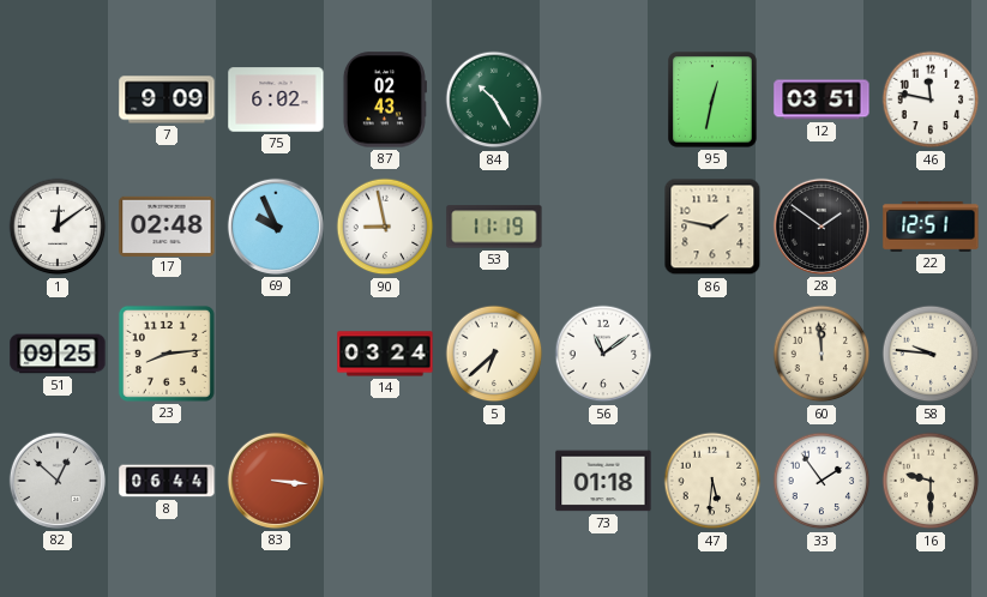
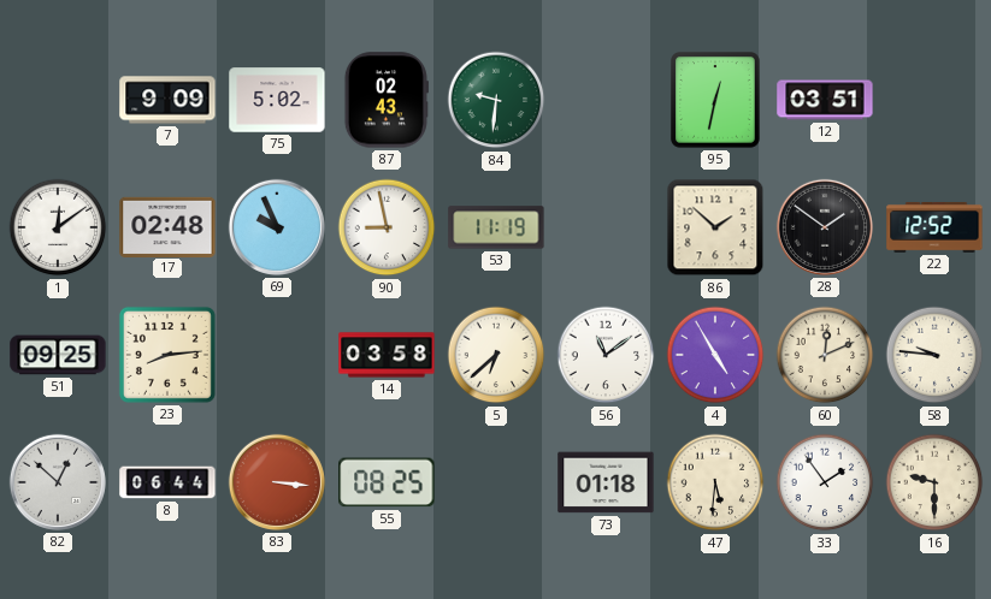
75: 6:02 -> 5:02 (277, 100)
84: 10:25 -> 9:31 (496, 100)
46: 11:47 -> none (931, 99)
86: 1:47 -> 1:52 (715, 227)
22: 12:51 -> 12:52 (934, 227)
14: 03:24 -> 03:58 (387, 355)
4: none -> 4:55 (715, 355)
60: 11:59 -> 12:11 (825, 355)
55: none -> 08:25 (387, 482)
